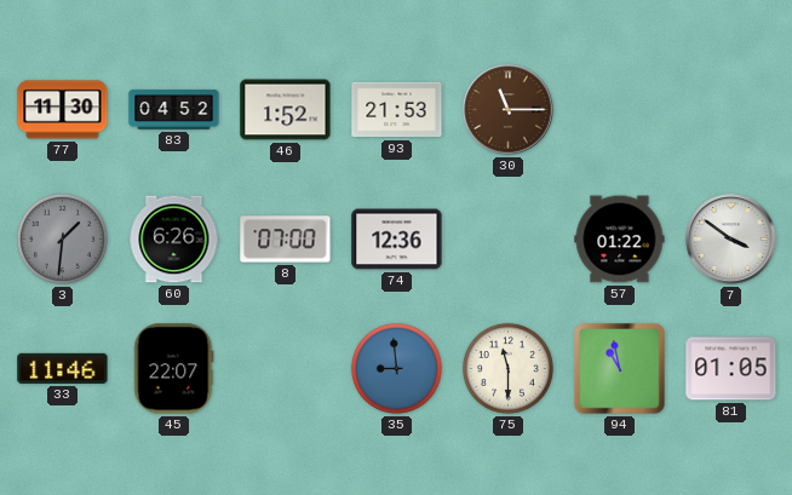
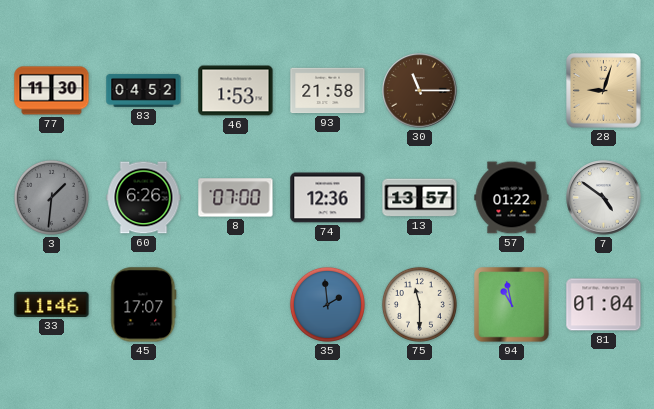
46: 1:52 -> 1:53 (236, 91)
93: 21:53 -> 21:58 (328, 91)
28: none -> 9:03 (604, 91)
13: none -> 13:57 (420, 198)
7: 3:51 -> 4:51 (604, 198)
45: 22:07 -> 17:07 (144, 305)
35: 8:59 -> 1:59 (327, 304)
81: 01:05 -> 01:04 (604, 305)
